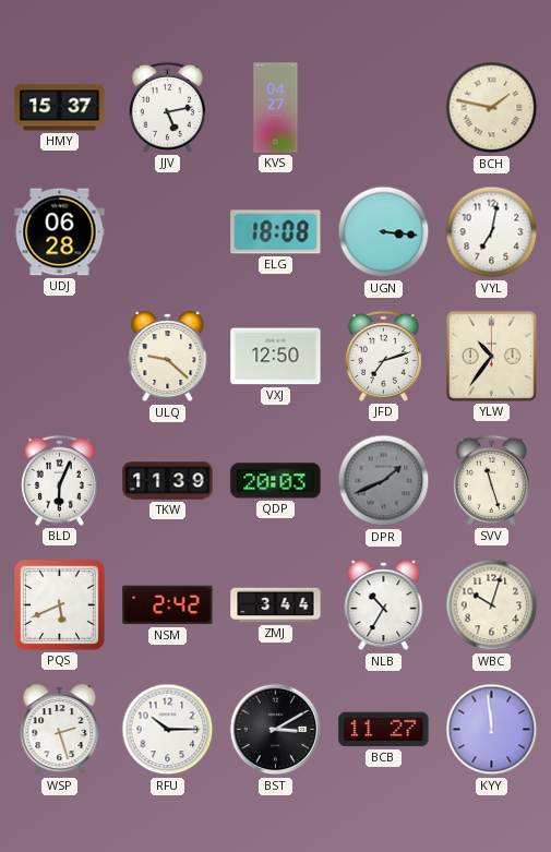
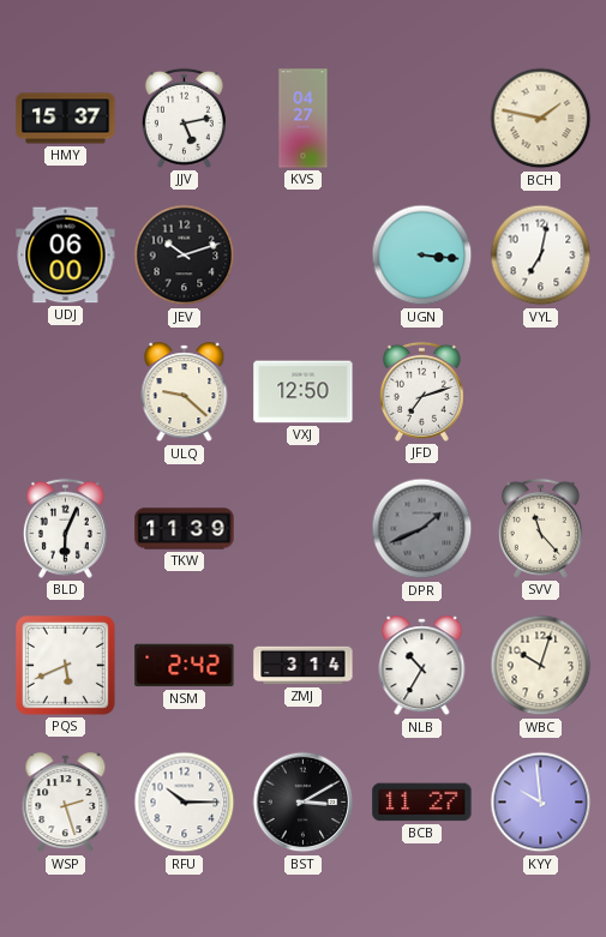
UDJ: 06:28 -> 06:00 (66, 256)
JEV: none -> 10:12 (185, 256)
ELG: 18:08 -> none (276, 232)
YLW: 10:36 -> none (491, 356)
QDP: 20:03 -> none (276, 481)
SVV: 11:27 -> 11:23 (540, 528)
ZMJ: 3:44 -> 3:14 (304, 666)
KYY: 11:59 -> 9:59 (541, 803)
